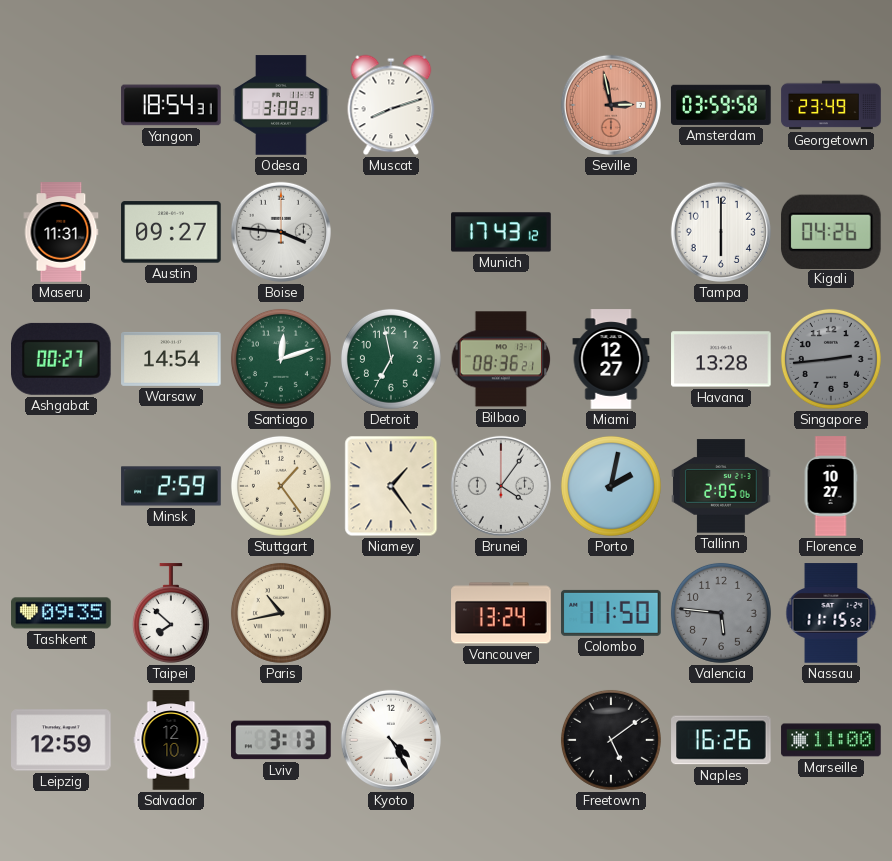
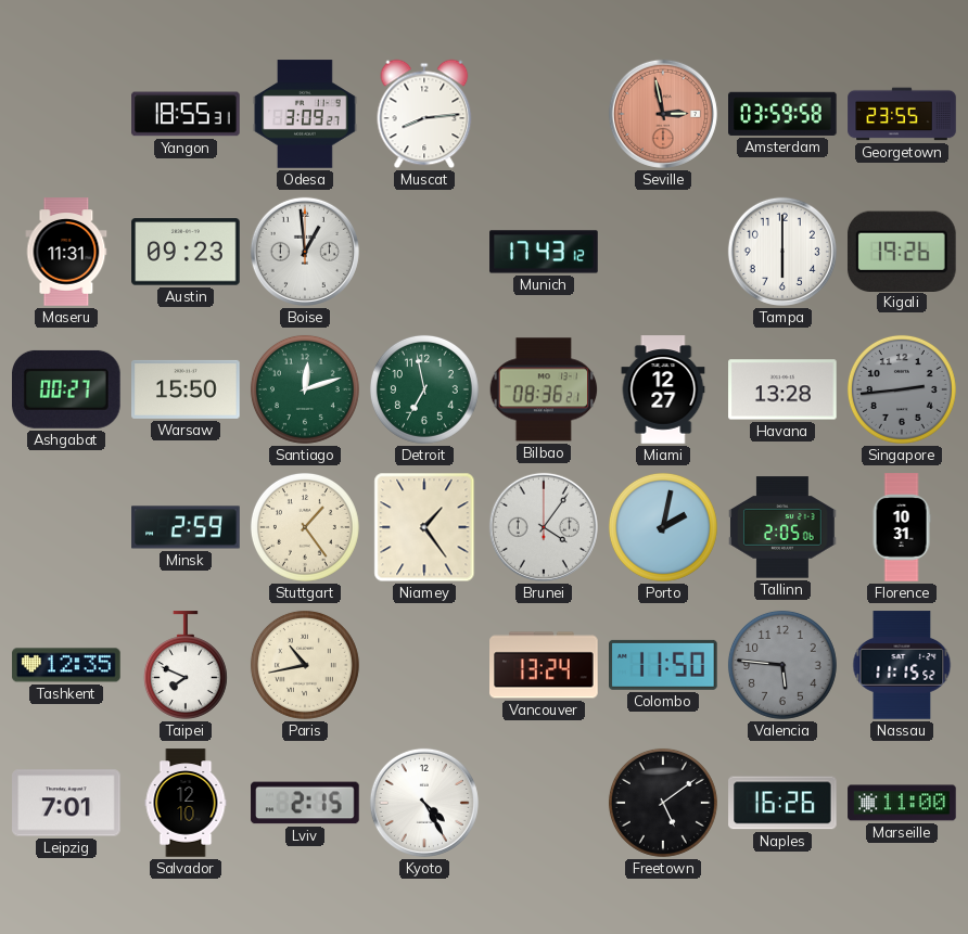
Yangon: 18:54 -> 18:55 (186, 114)
Muscat: 8:12 -> 8:14 (424, 114)
Georgetown: 23:49 -> 23:55 (902, 114)
Austin: 09:27 -> 09:23 (186, 252)
Boise: 3:46 -> 12:59 (305, 252)
Kigali: 04:26 -> 19:26 (902, 251)
Warsaw: 14:54 -> 15:50 (186, 389)
Florence: 10:27 -> 10:31 (902, 527)
Tashkent: 09:35 -> 12:35 (66, 665)
Taipei: 7:52 -> 7:49 (186, 665)
Leipzig: 12:59 -> 7:01 (66, 803)
Lviv: 3:13 -> 2:15 (305, 803)
